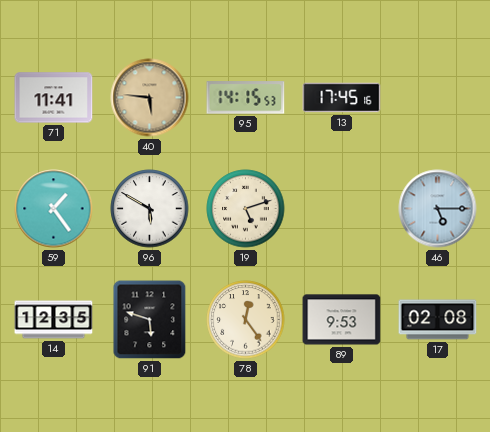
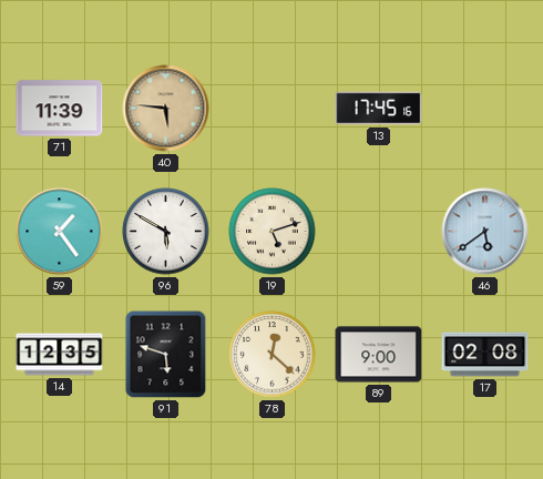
71: 11:41 -> 11:39 (60, 109)
95: 14:15 -> none (246, 98)
46: 5:15 -> 5:39 (485, 232)
78: 12:24 -> 12:22 (273, 355)
89: 9:53 -> 9:00 (379, 355)
